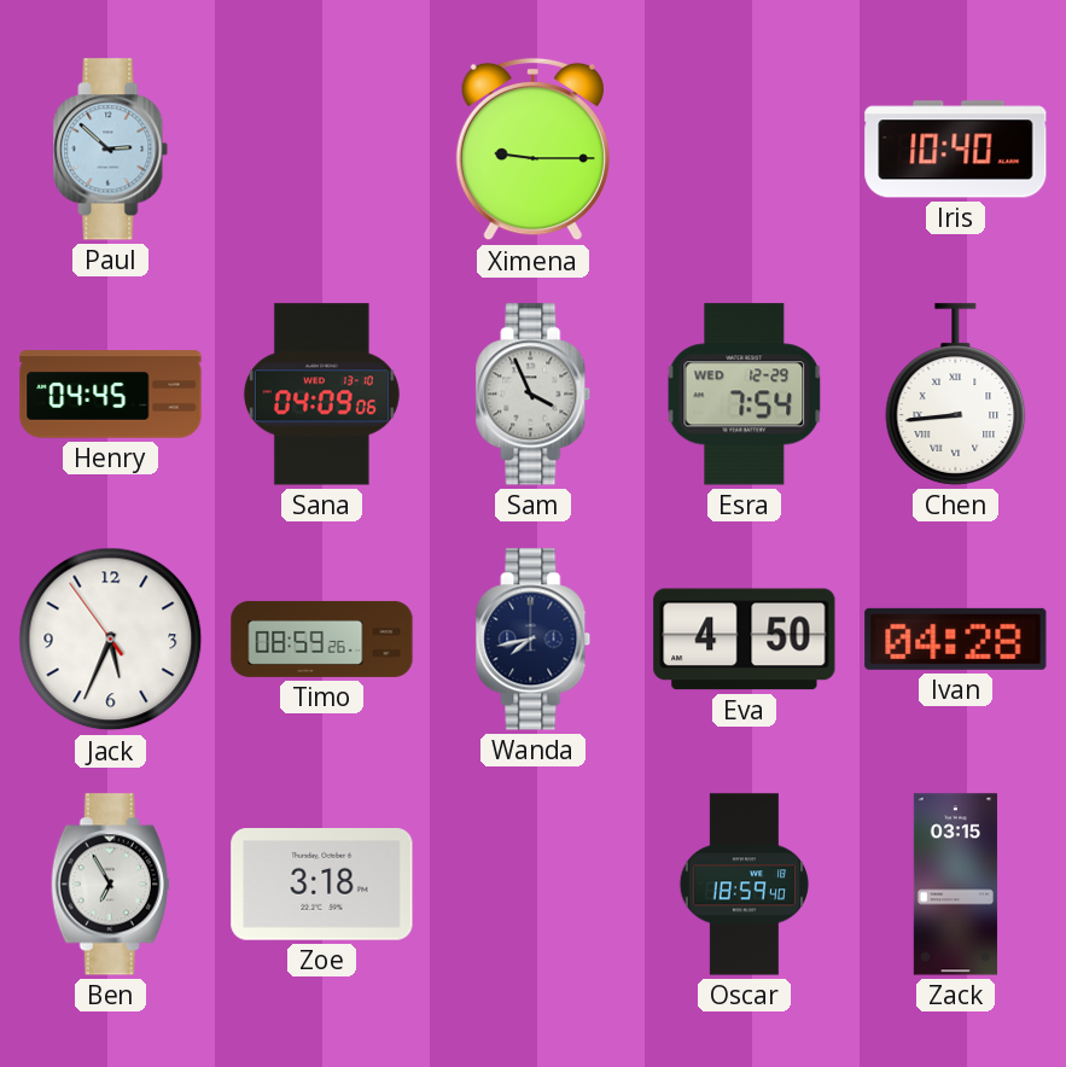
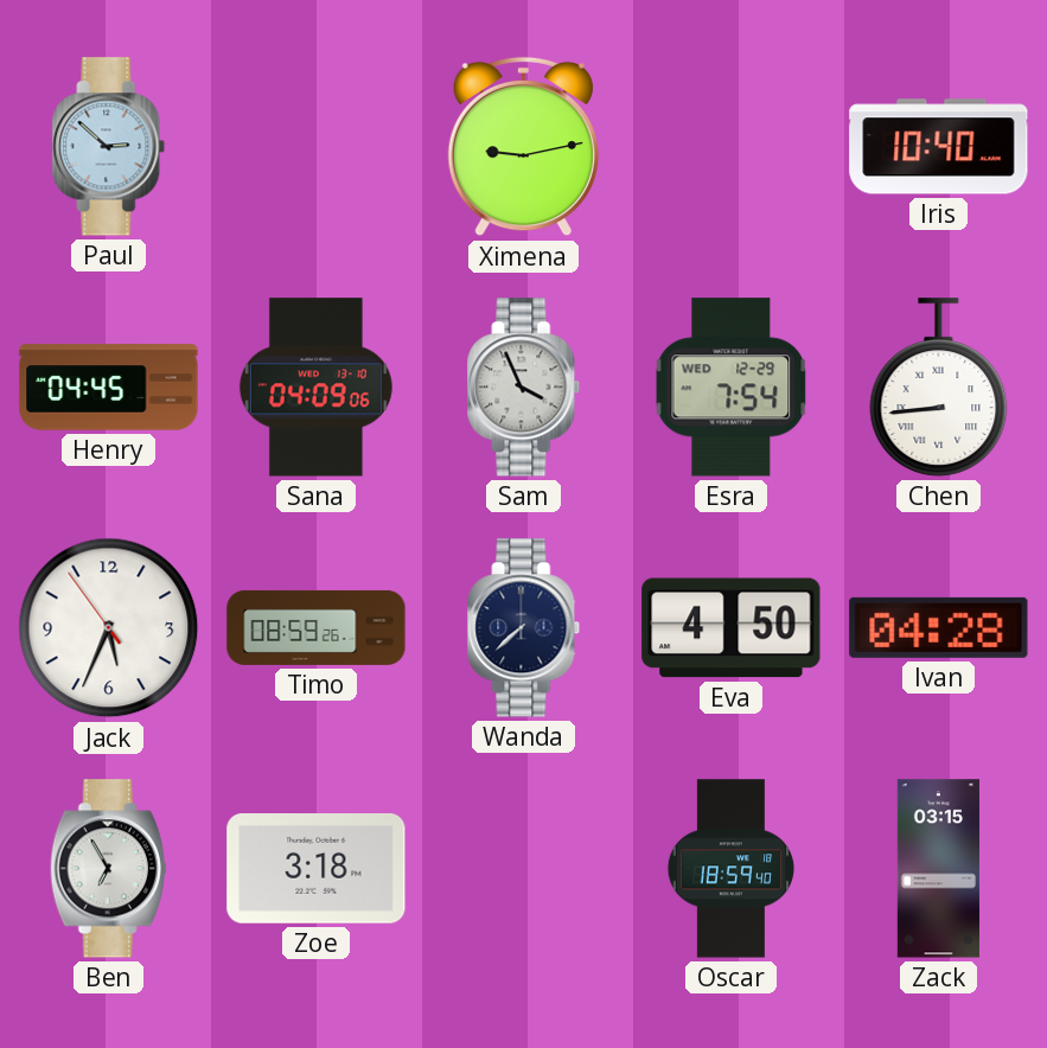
Ximena: 9:15 -> 9:13 (523, 147)
Wanda: 7:43 -> 7:38 (524, 628)
